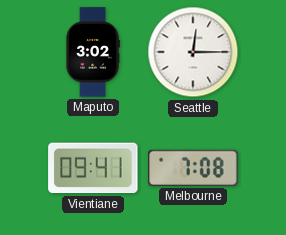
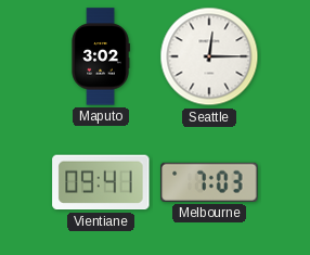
Melbourne: 7:08 -> 7:03 (209, 182)
